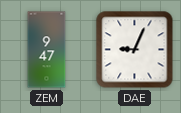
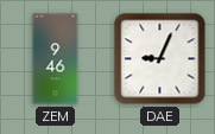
ZEM: 9:47 -> 9:46 (56, 59)
